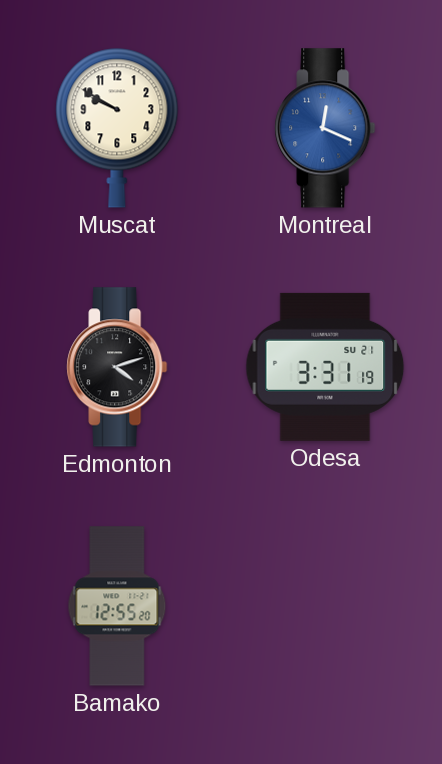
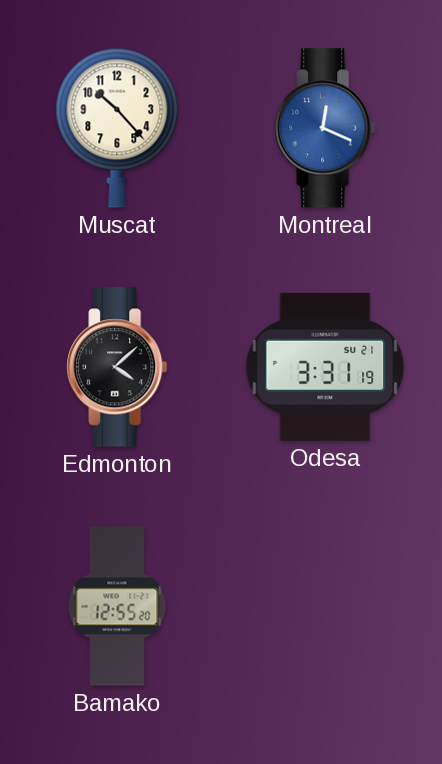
Muscat: 9:50 -> 10:23 (117, 128)
Edmonton: 4:12 -> 4:08 (117, 367)
